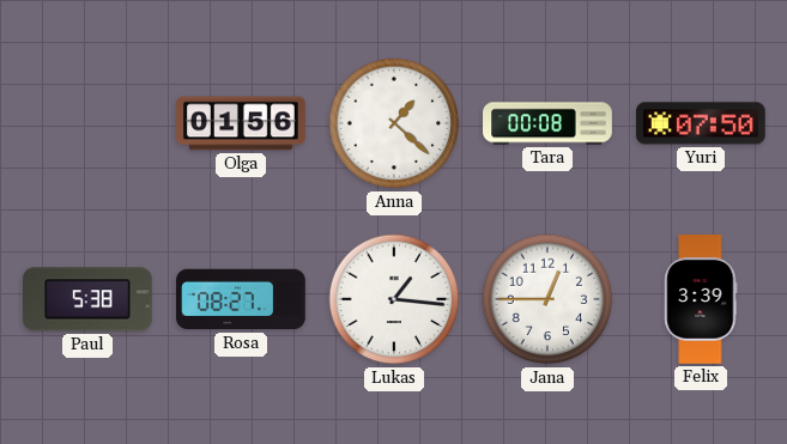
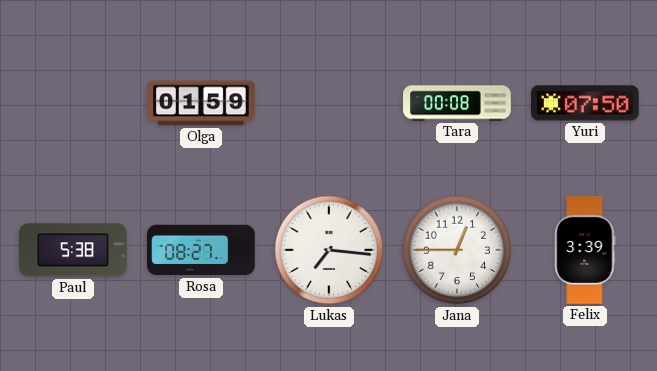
Olga: 01:56 -> 01:59 (201, 103)
Anna: 1:22 -> none (394, 123)
Lukas: 1:16 -> 7:16 (329, 250)
